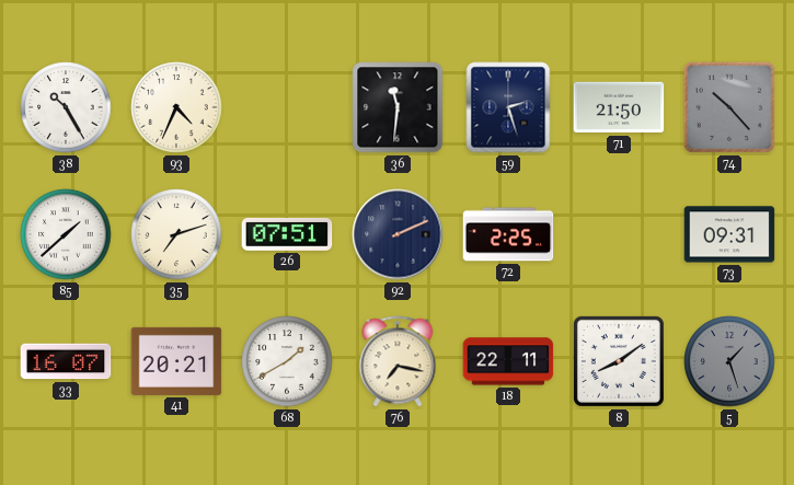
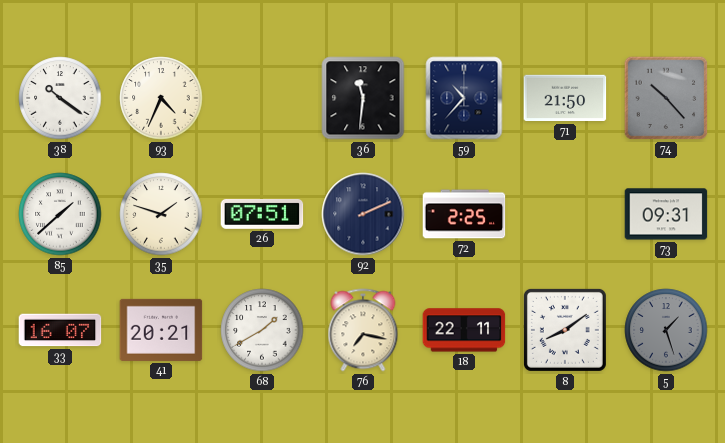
38: 10:25 -> 10:21 (60, 98)
59: 2:27 -> 10:37 (464, 98)
35: 7:12 -> 1:48 (161, 214)
